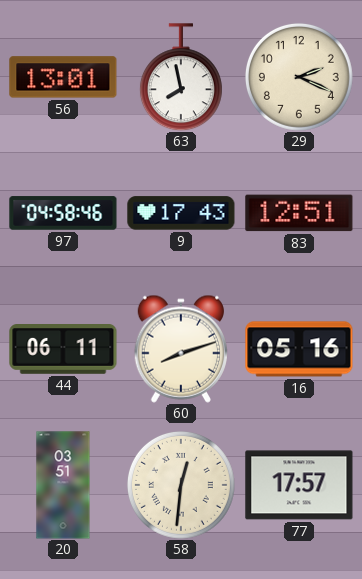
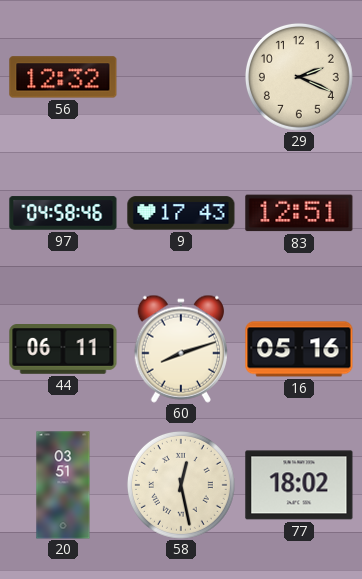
56: 13:01 -> 12:32 (63, 77)
63: 7:58 -> none (181, 77)
58: 12:31 -> 12:28 (181, 485)
77: 17:57 -> 18:02 (299, 485)
